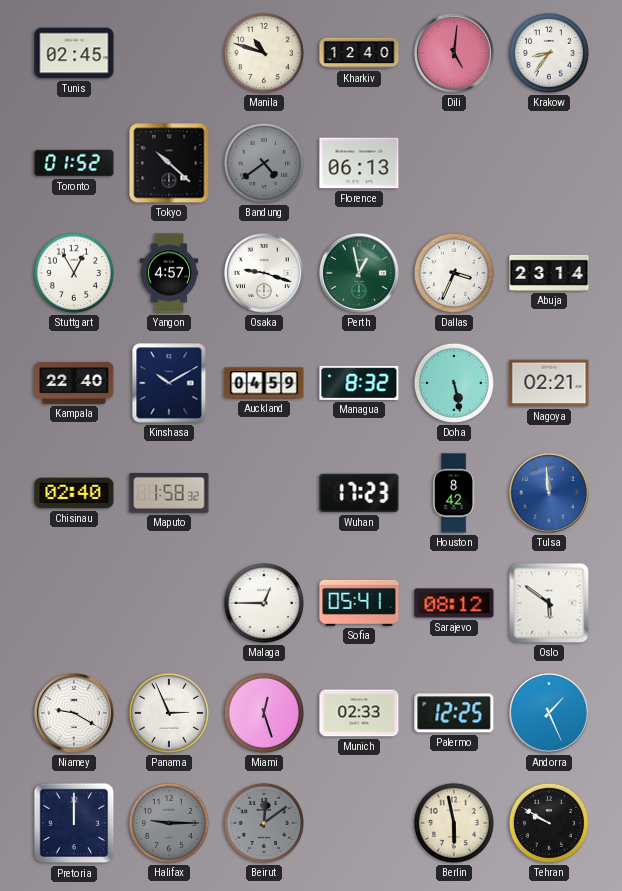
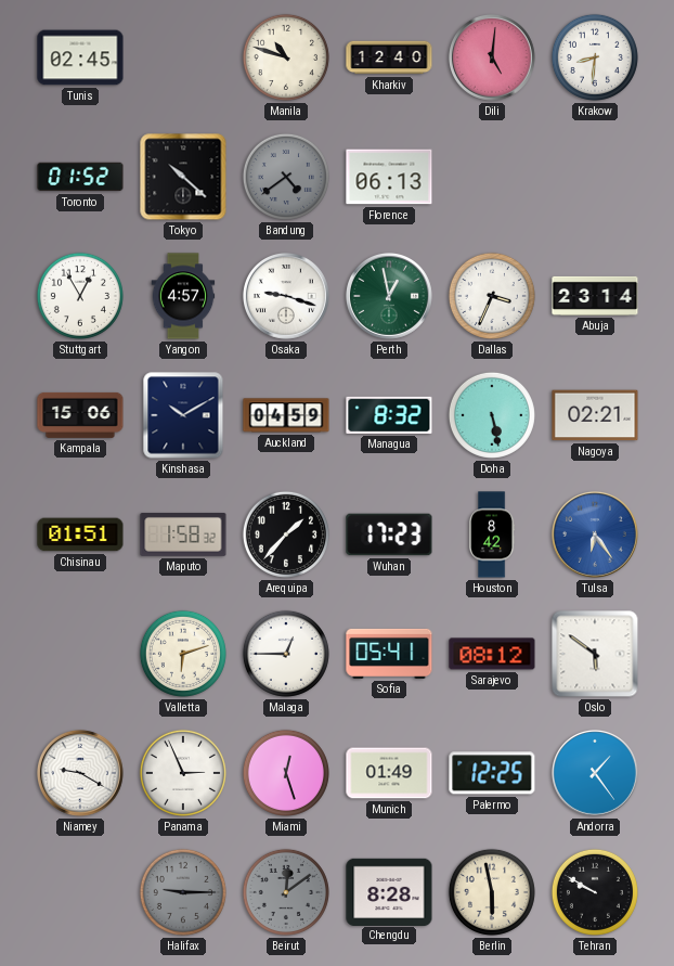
Krakow: 8:36 -> 8:31 (595, 57)
Kampala: 22:40 -> 15:06 (80, 415)
Chisinau: 02:40 -> 01:51 (80, 534)
Arequipa: none -> 1:37 (286, 534)
Tulsa: 11:59 -> 6:24 (595, 534)
Valletta: none -> 6:12 (183, 654)
Munich: 02:33 -> 01:49 (389, 773)
Andorra: 1:26 -> 1:24 (595, 773)
Pretoria: 12:00 -> none (74, 823)
Chengdu: none -> 8:28 (389, 891)
